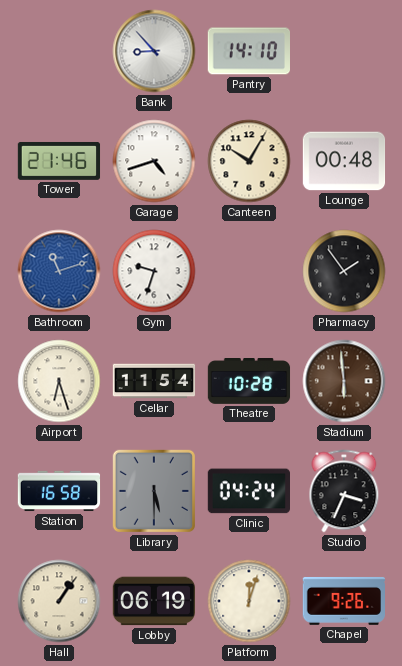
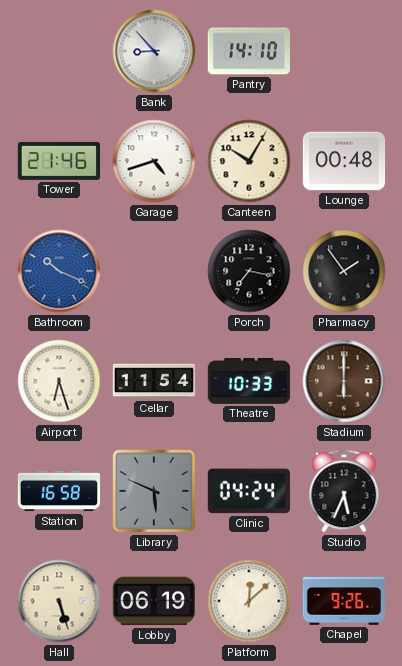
Bathroom: 11:12 -> 10:19 (59, 271)
Gym: 9:33 -> none (154, 271)
Porch: none -> 7:17 (249, 271)
Theatre: 10:28 -> 10:33 (249, 381)
Stadium: 5:59 -> 6:00 (344, 381)
Library: 5:30 -> 5:49 (154, 491)
Studio: 3:34 -> 5:34 (344, 491)
Hall: 1:06 -> 5:27 (59, 601)
Platform: 12:03 -> 12:08 (249, 601)
